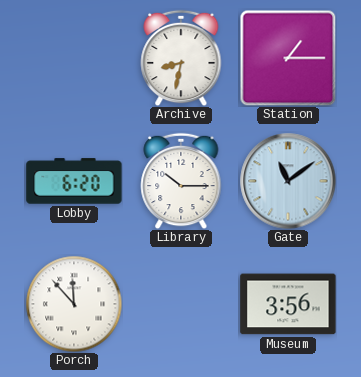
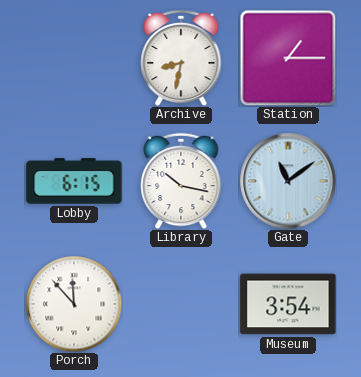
Lobby: 6:20 -> 6:15 (74, 181)
Library: 10:15 -> 10:17 (181, 181)
Museum: 3:56 -> 3:54 (288, 304)
